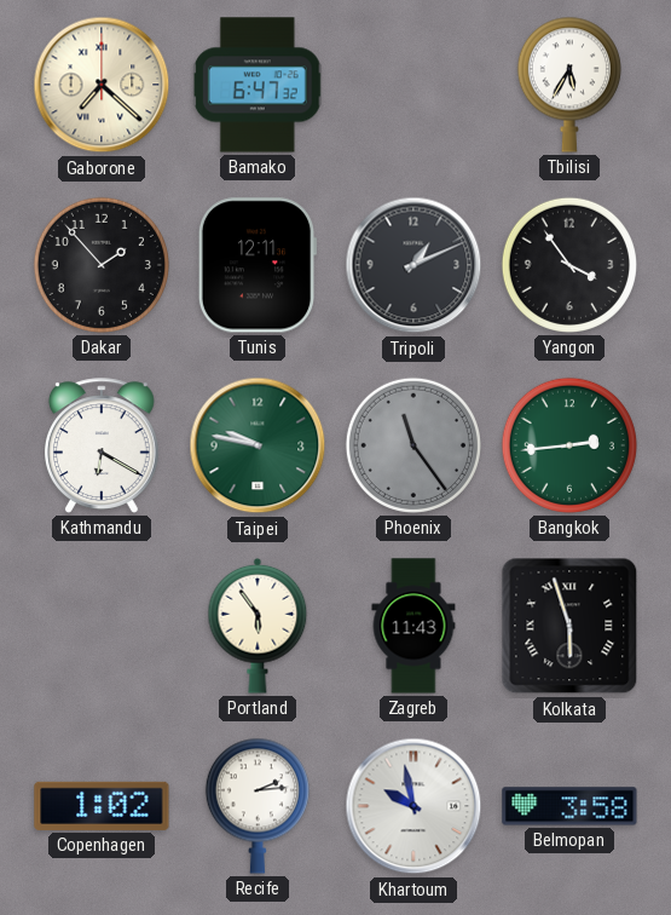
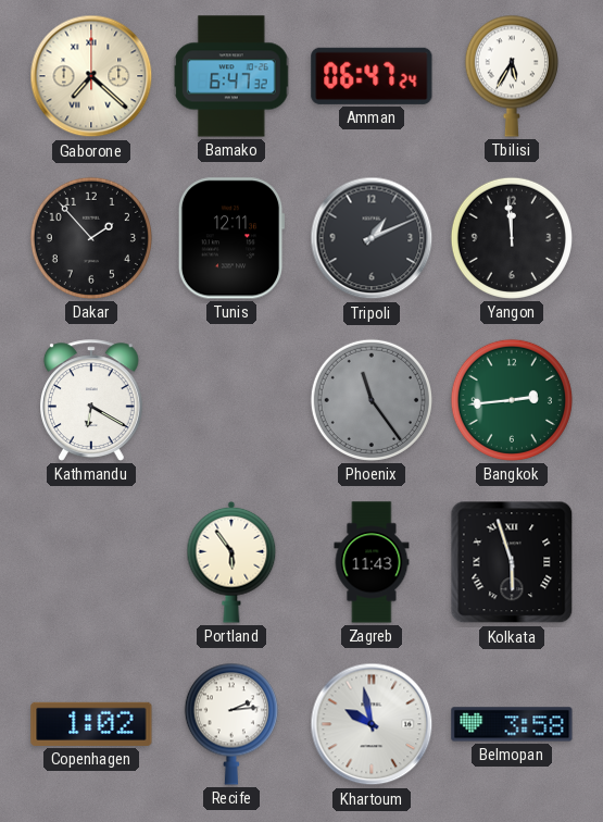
Amman: none -> 06:47 (372, 76)
Yangon: 3:54 -> 11:59 (512, 238)
Taipei: 9:47 -> none (258, 445)
